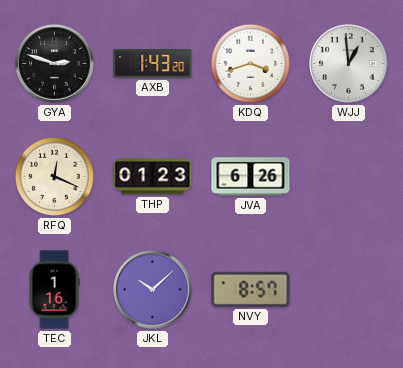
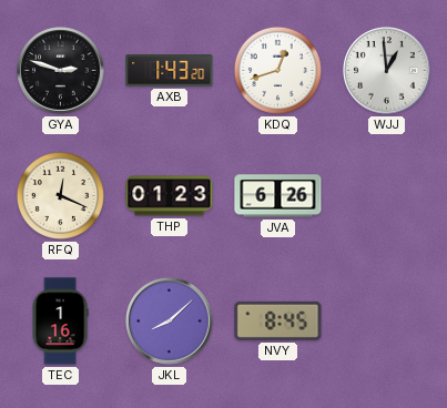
KDQ: 3:42 -> 12:42 (277, 70)
JKL: 10:08 -> 8:08 (170, 322)
NVY: 8:57 -> 8:45 (278, 320)
